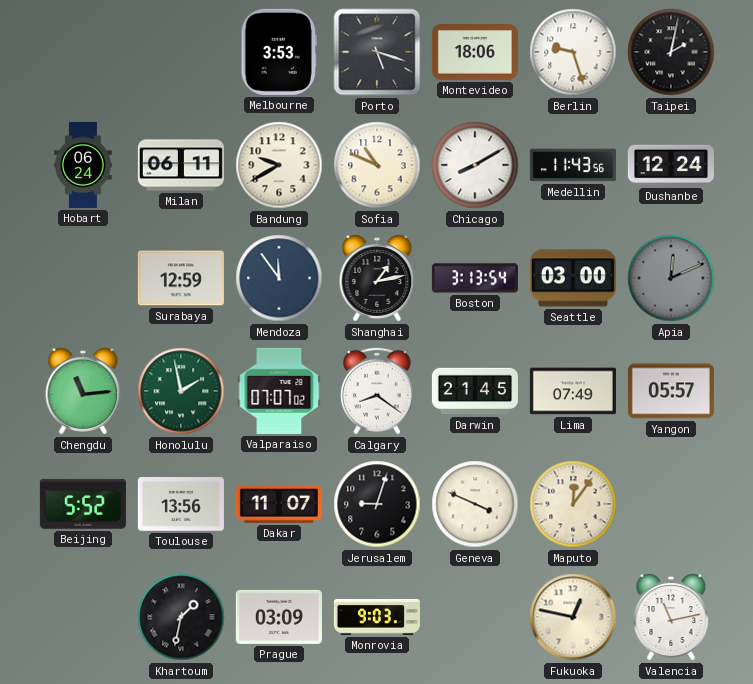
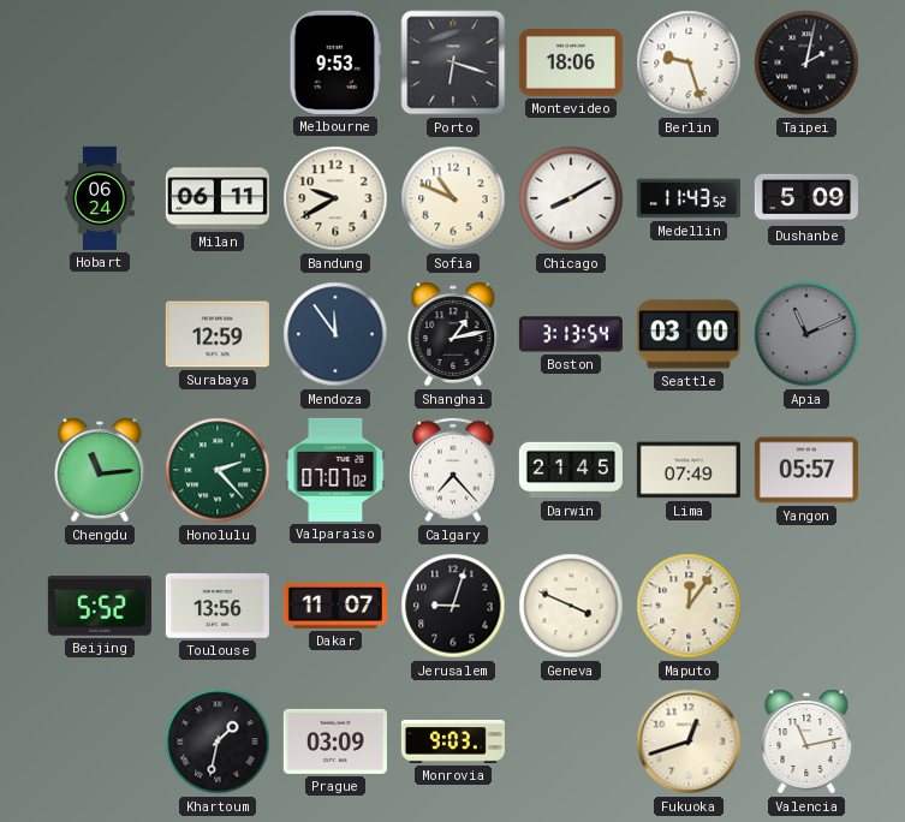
Melbourne: 3:53 -> 9:53 (335, 62)
Porto: 5:18 -> 6:18 (453, 62)
Medellin: 11:43:56 -> 11:43:52 (689, 198)
Dushanbe: 12:24 -> 5:09 (806, 198)
Apia: 12:11 -> 11:11 (806, 334)
Honolulu: 1:58 -> 2:23 (218, 470)
Calgary: 8:21 -> 7:23 (453, 470)
Fukuoka: 12:47 -> 12:42 (689, 741)
